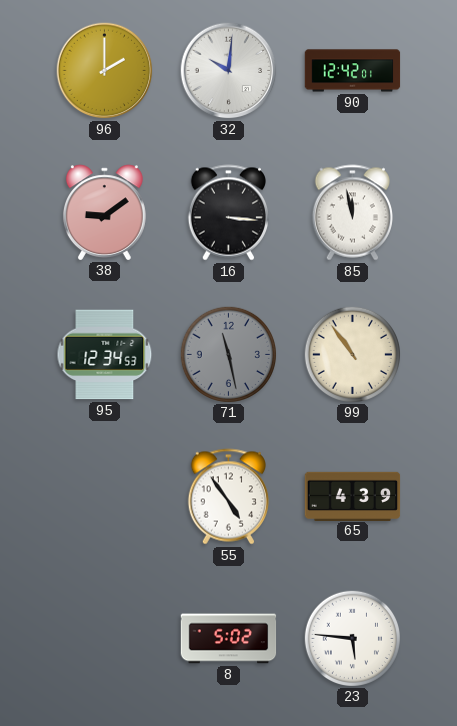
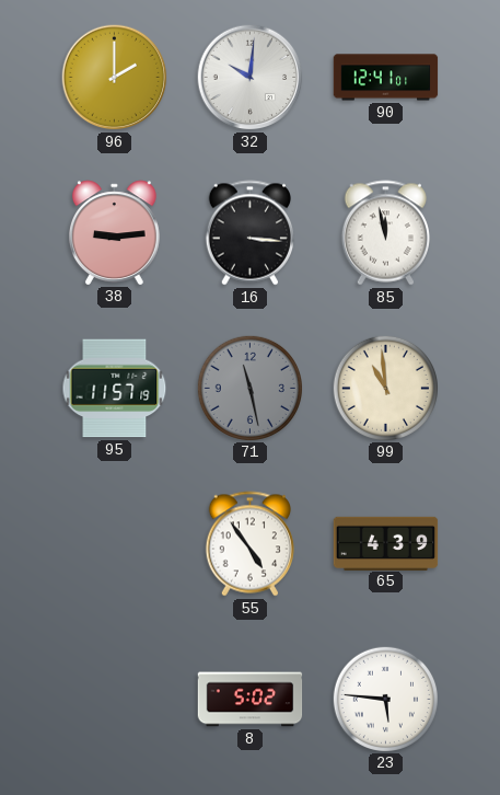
90: 12:42 -> 12:41 (386, 78)
38: 9:09 -> 9:14 (114, 232)
95: 12:34 -> 11:57 (115, 389)
99: 10:54 -> 10:59 (385, 388)
